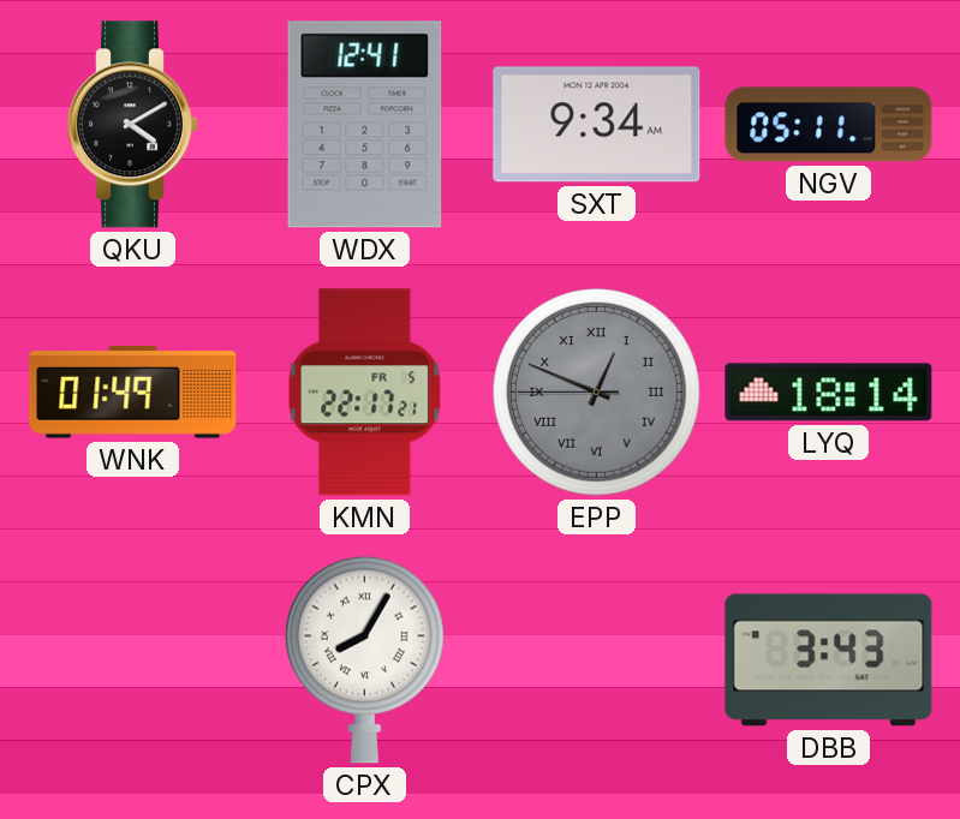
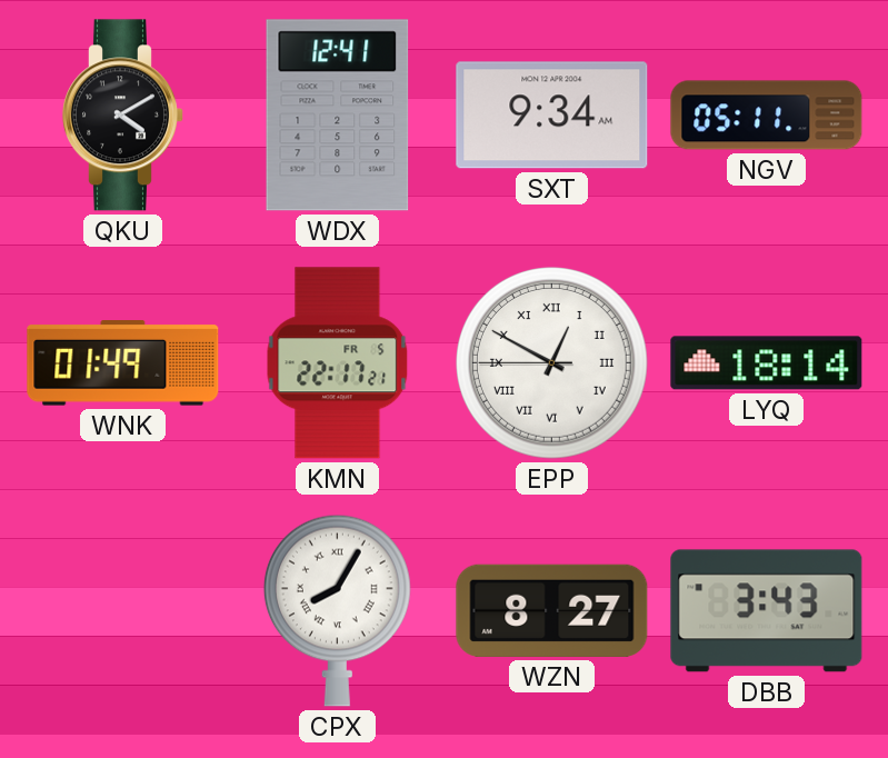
EPP: 12:48 -> 12:49 (551, 362)
EPP dial: grey -> white (551, 362)
WZN: none -> 8:27 (552, 610)
